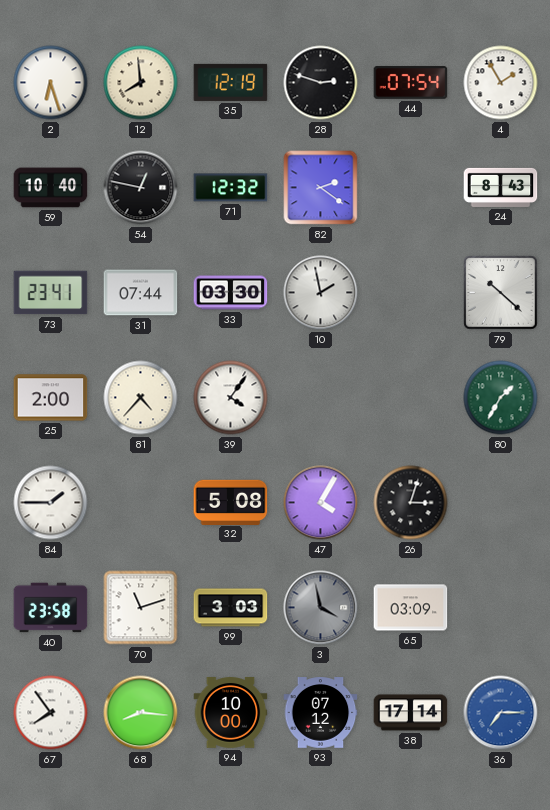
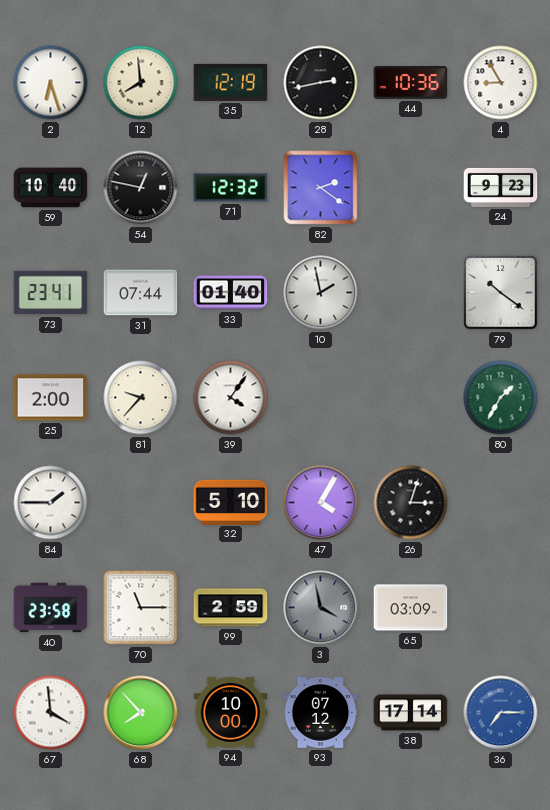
28: 2:48 -> 2:43 (321, 83)
44: 07:54 -> 10:36 (411, 83)
4: 1:55 -> 8:55 (501, 83)
24: 8:43 -> 9:23 (501, 187)
33: 03:30 -> 01:40 (231, 293)
79: 10:22 -> 10:21 (501, 293)
81: 4:37 -> 9:37 (141, 398)
32: 5:08 -> 5:10 (231, 502)
70: 11:12 -> 11:15 (141, 608)
99: 3:03 -> 2:59 (231, 608)
67: 7:54 -> 3:59 (51, 713)
68: 8:16 -> 7:53 (141, 713)
